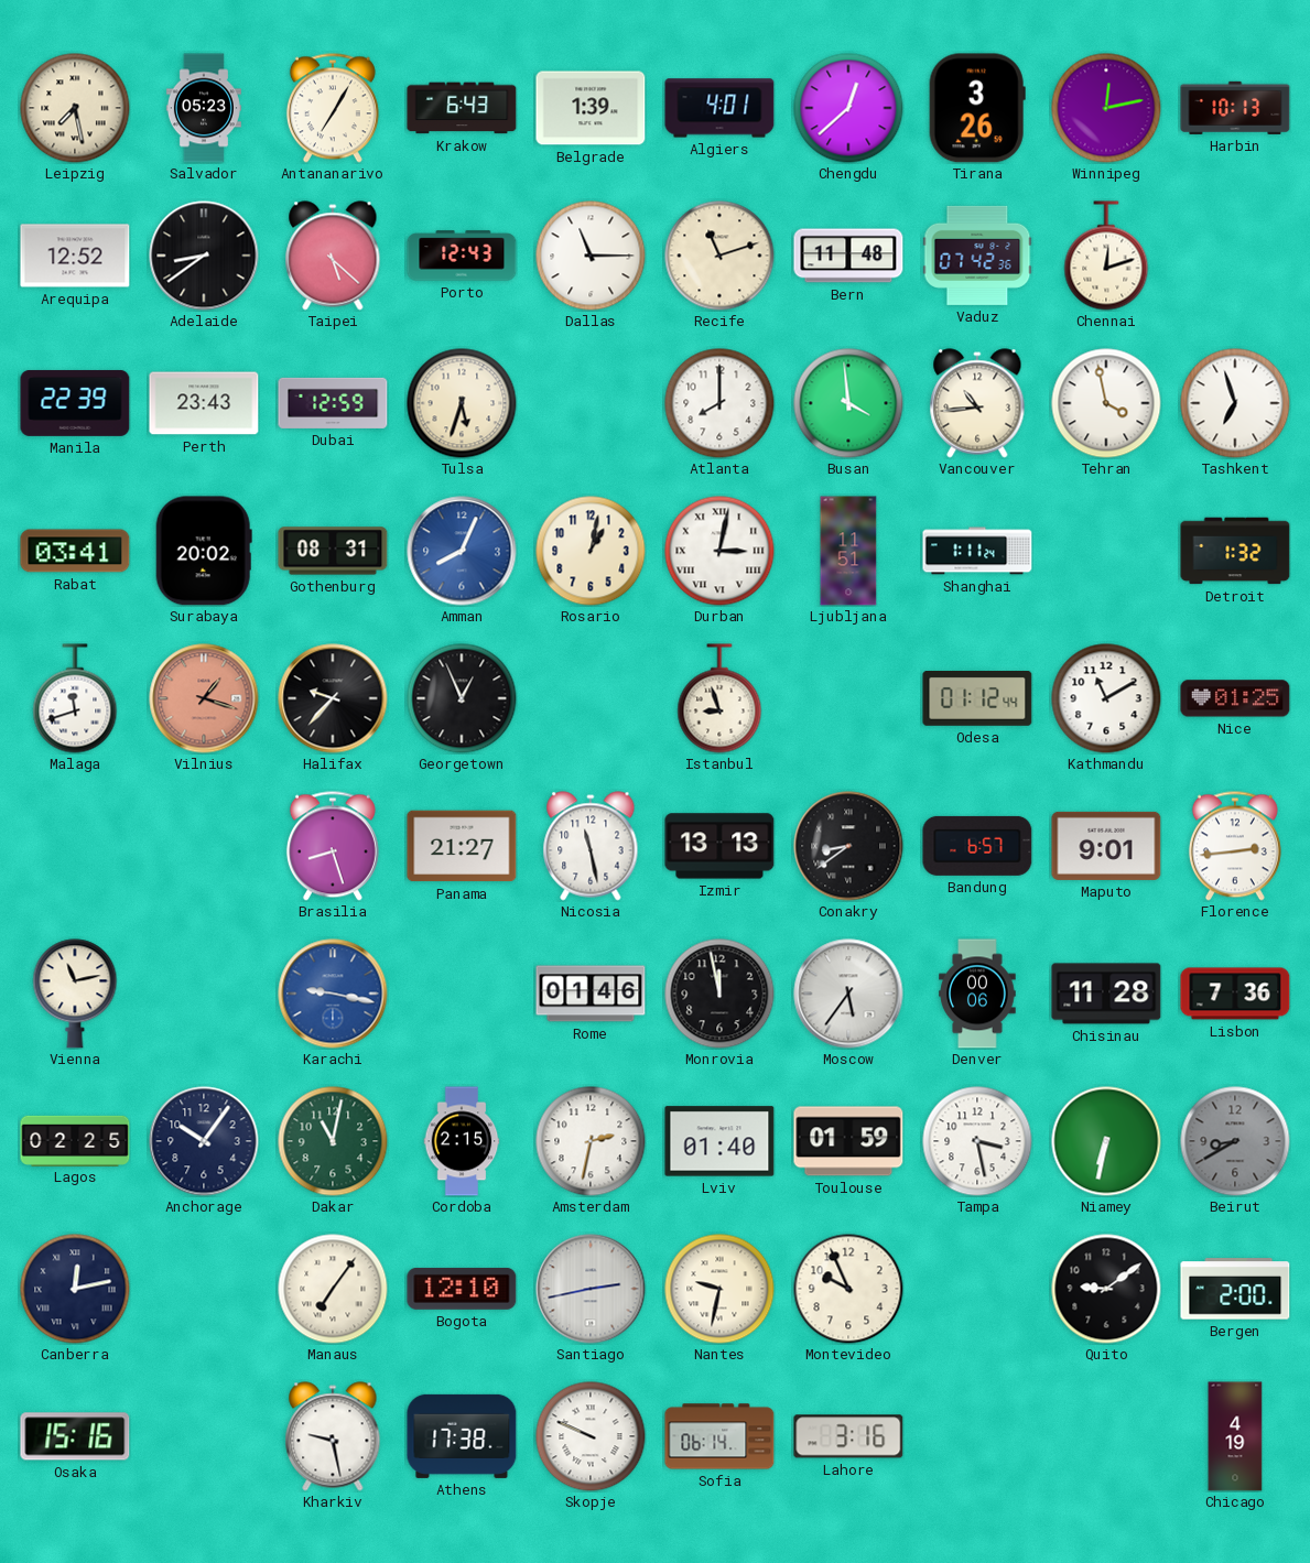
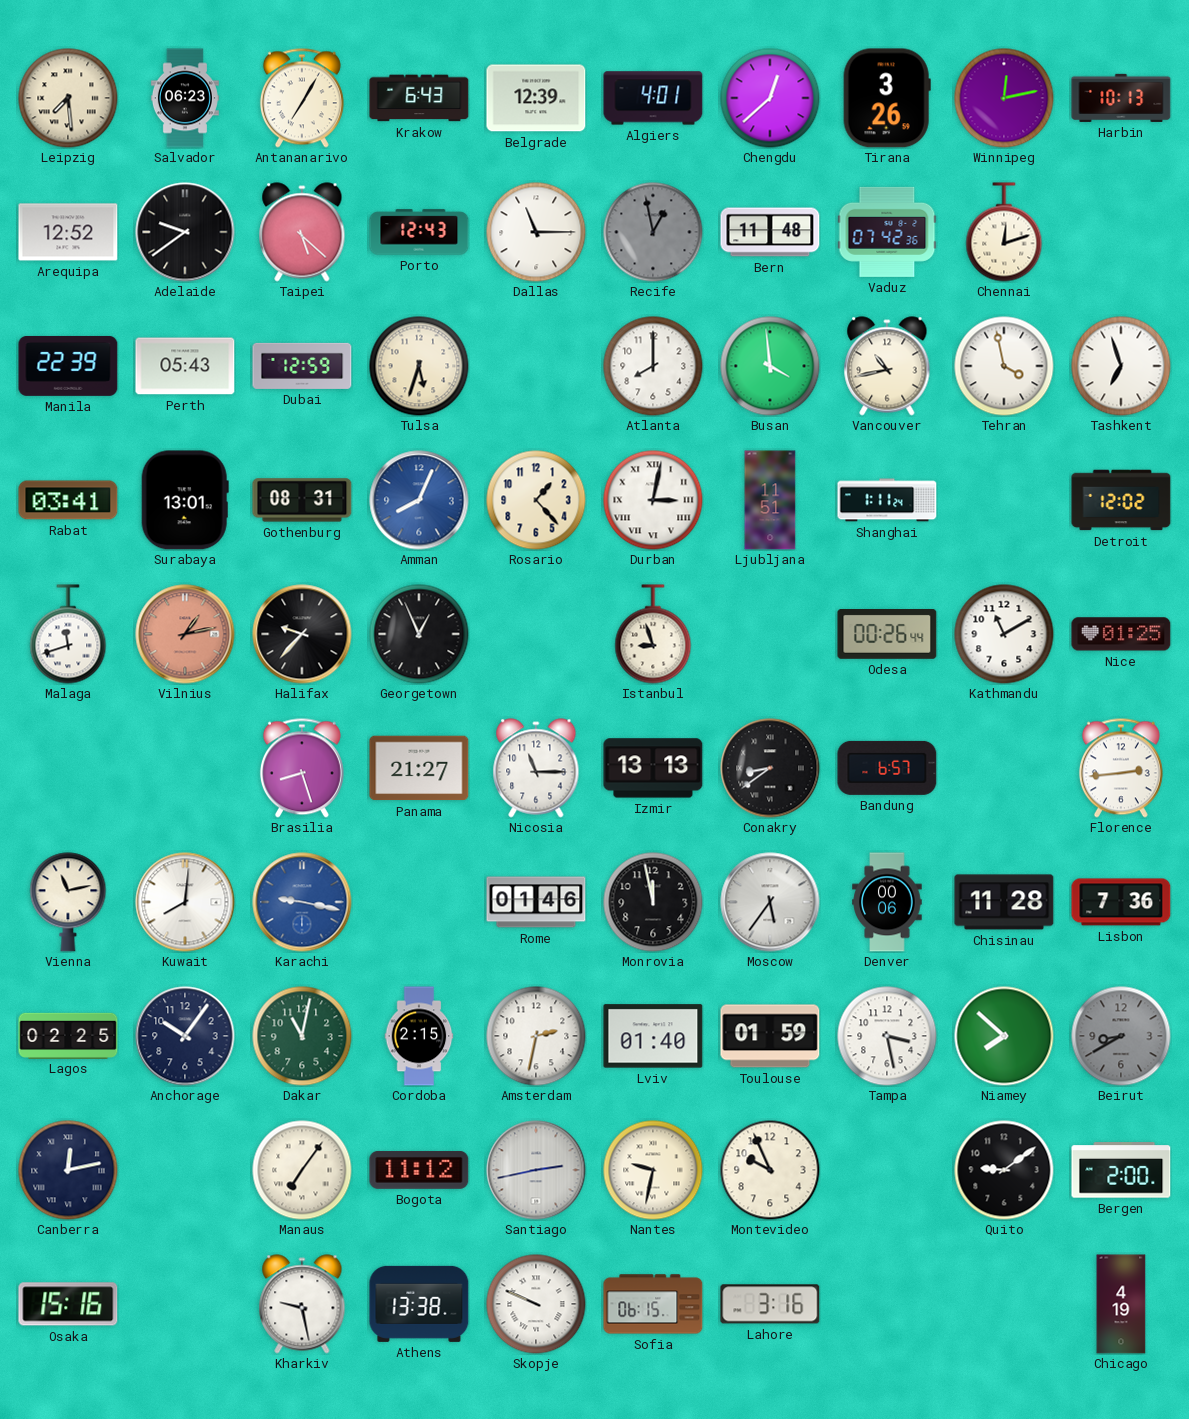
Leipzig: 7:28 -> 7:29 (68, 98)
Salvador: 05:23 -> 06:23 (185, 98)
Belgrade: 1:39 -> 12:39 (536, 98)
Adelaide: 8:39 -> 9:39 (185, 232)
Recife: 11:12 -> 12:58 (653, 232)
Recife dial: cream -> grey (653, 232)
Perth: 23:43 -> 05:43 (185, 366)
Vancouver: 10:44 -> 10:43 (887, 366)
Surabaya: 20:02 -> 13:01 (185, 500)
Rosario: 1:02 -> 1:23 (536, 500)
Detroit: 1:32 -> 12:02 (1121, 500)
Vilnius: 1:18 -> 1:13 (185, 634)
Odesa: 01:12 -> 00:26 (887, 635)
Nicosia: 11:28 -> 11:15 (536, 768)
Maputo: 9:01 -> none (1106, 846)
Kuwait: none -> 8:01 (185, 902)
Niamey: 6:32 -> 7:52 (1004, 1036)
Bogota: 12:10 -> 11:12 (419, 1170)
Athens: 17:38 -> 13:38 (419, 1304)
Sofia: 06:14 -> 06:15 (653, 1304)
